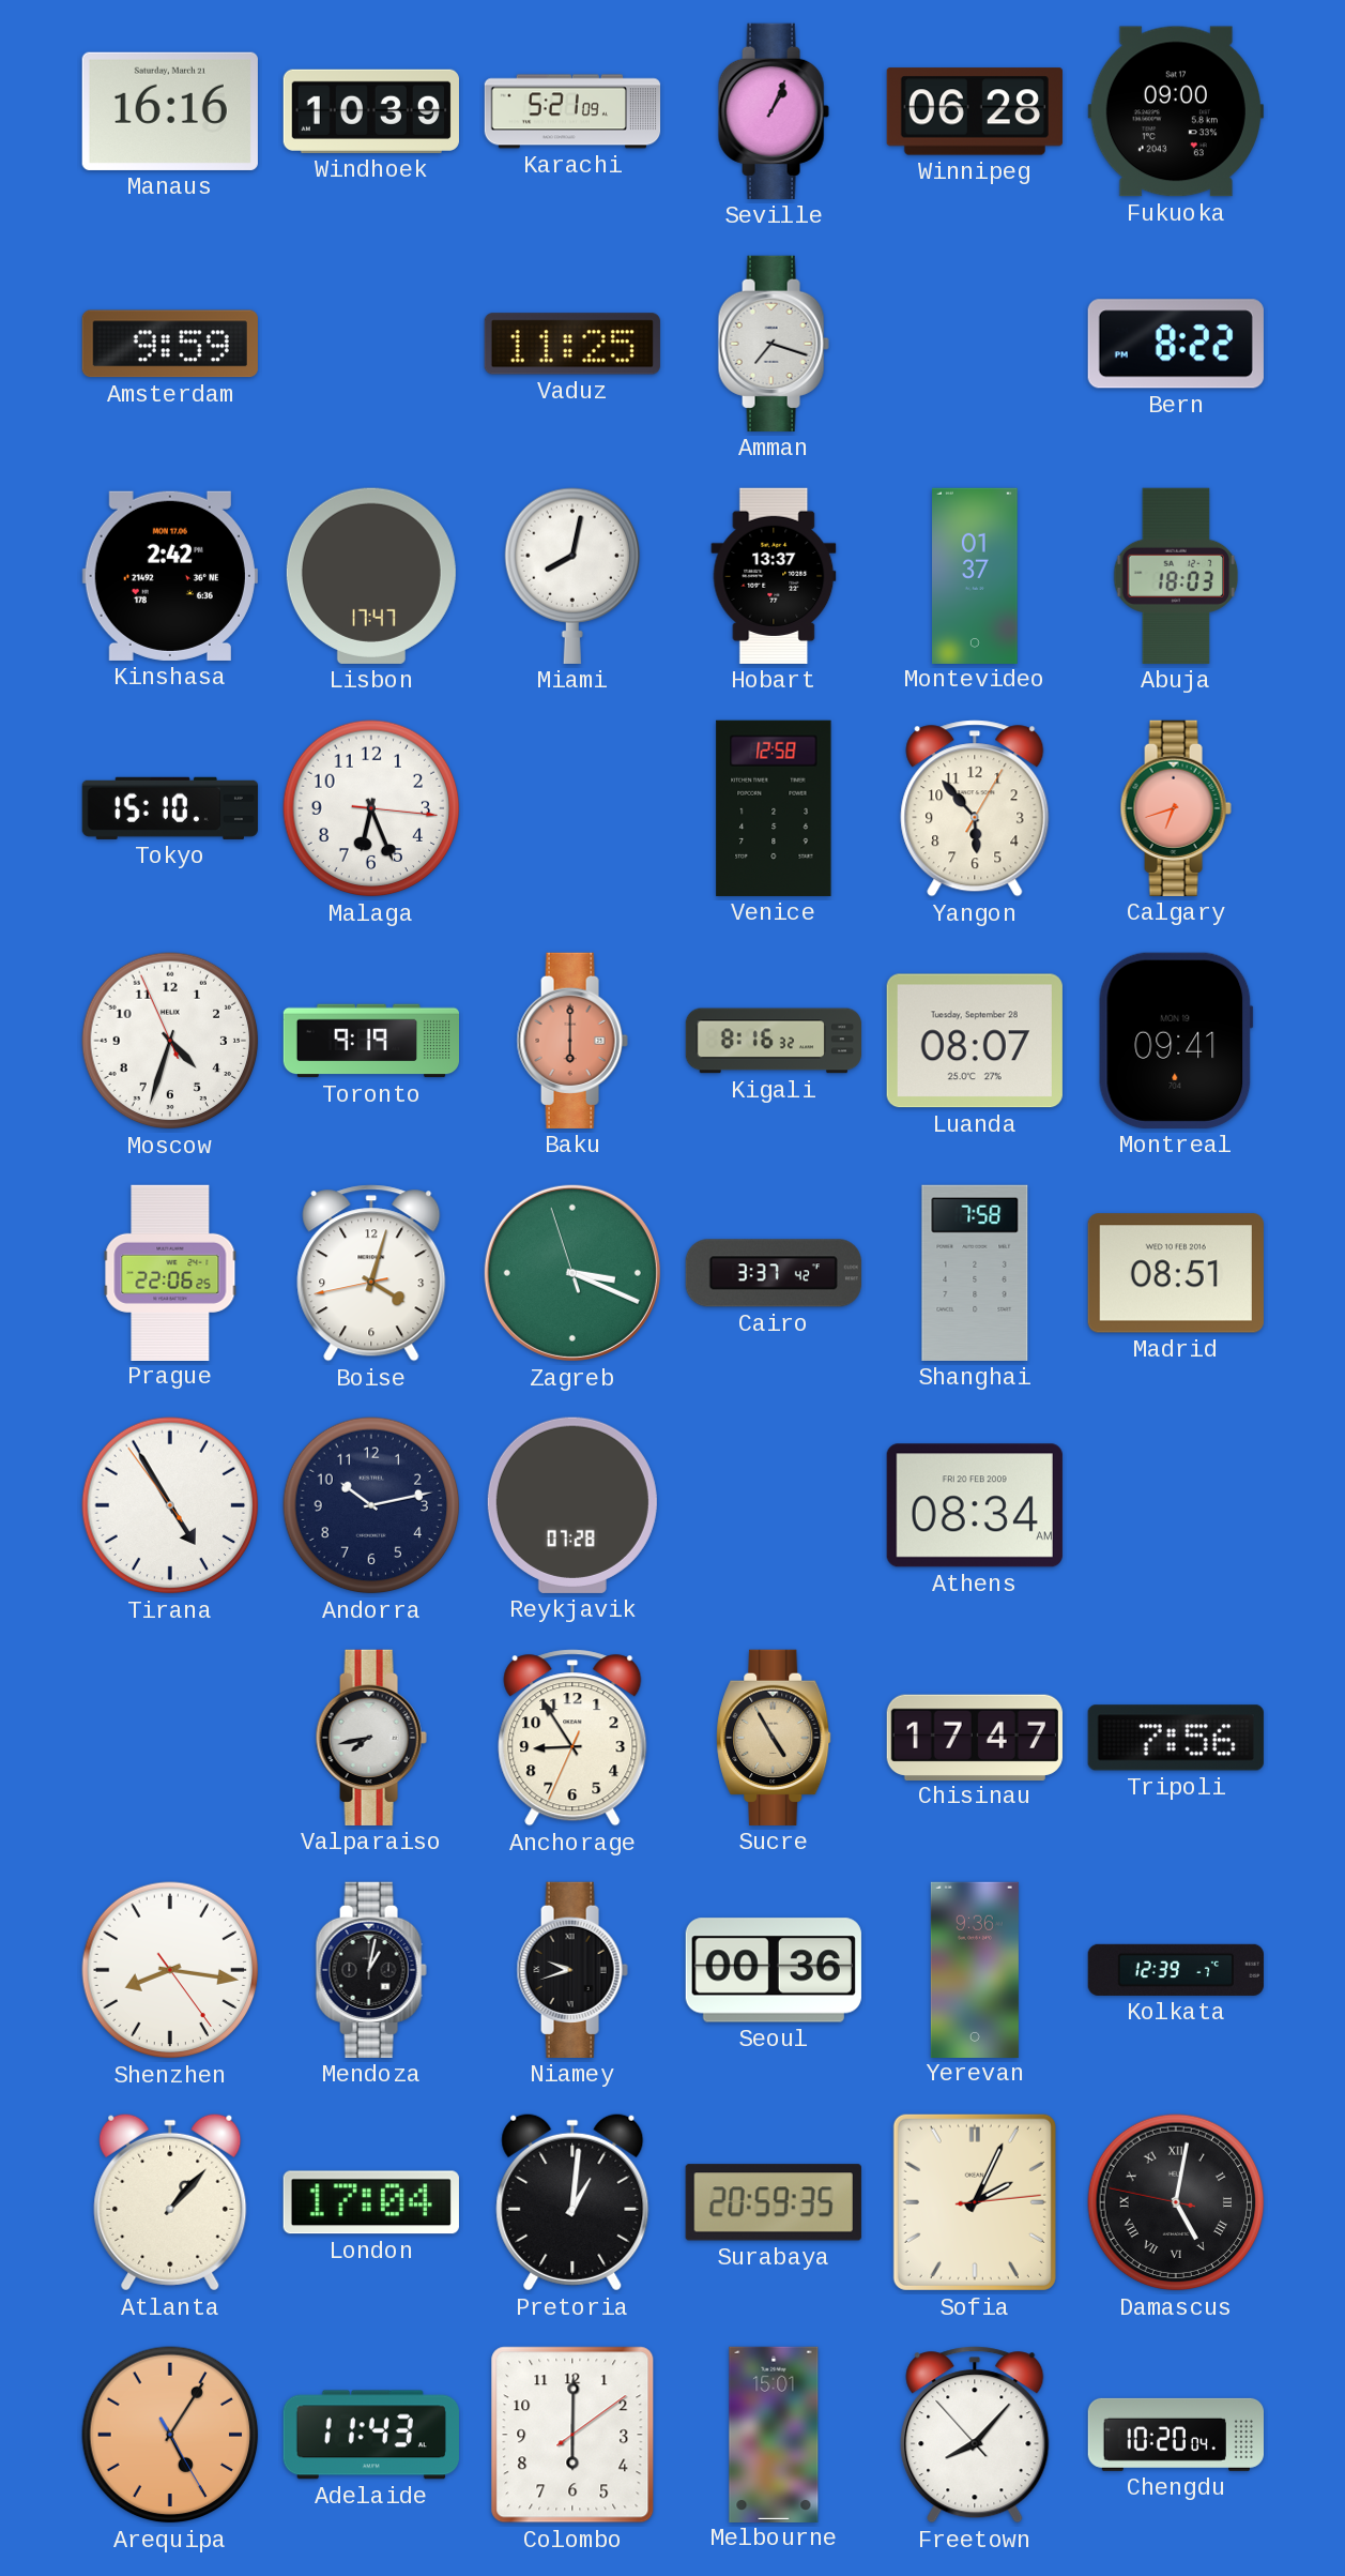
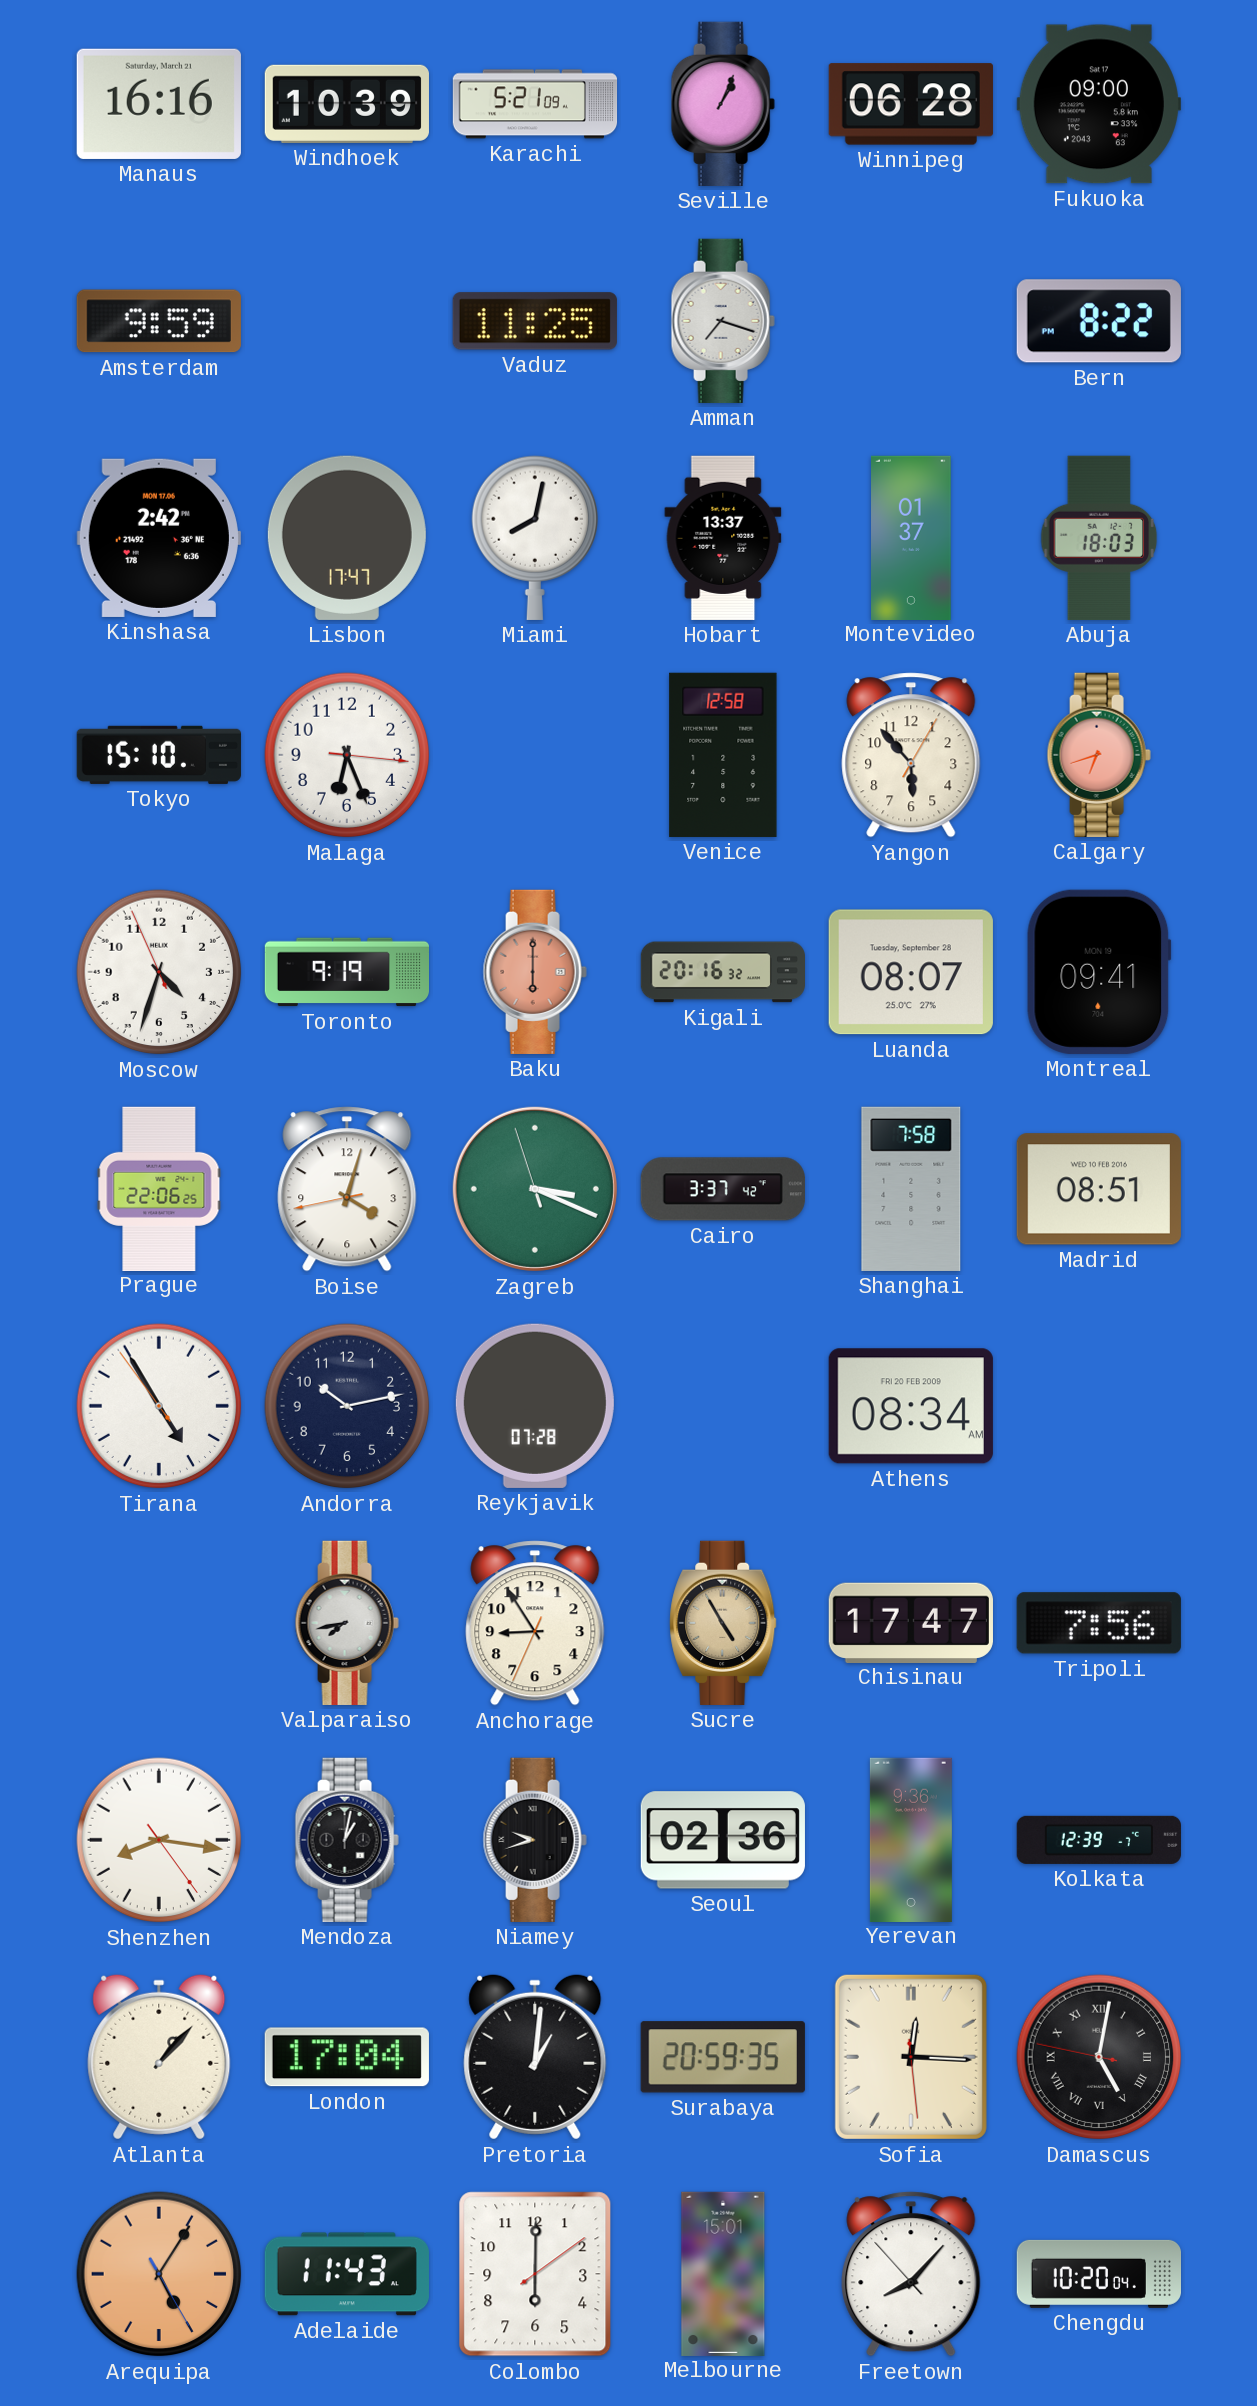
Kigali: 8:16 -> 20:16 (722, 972)
Seoul: 00:36 -> 02:36 (723, 1840)
Sofia: 2:04 -> 12:15 (911, 2057)
